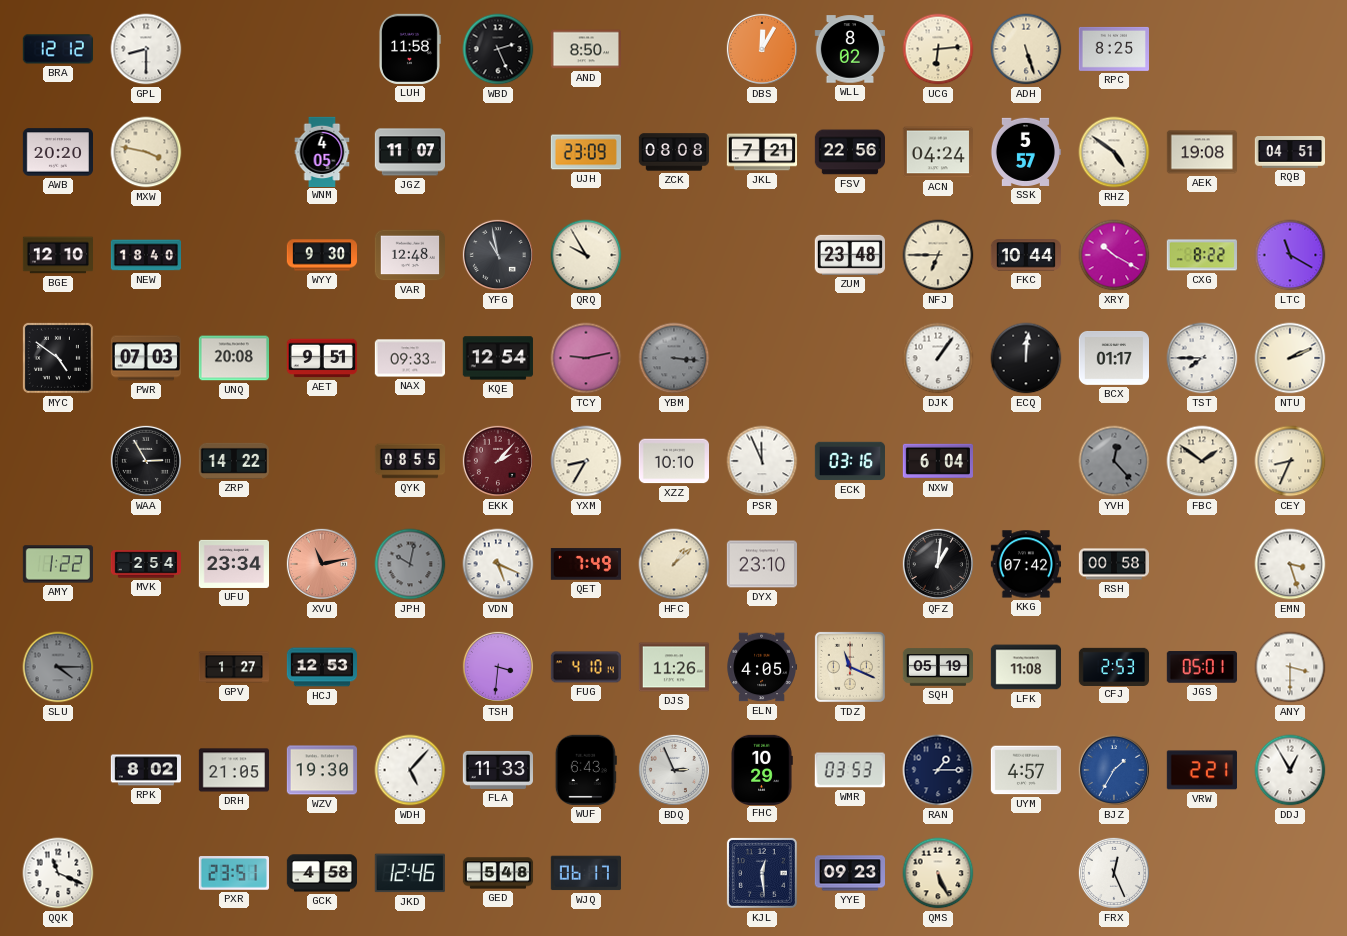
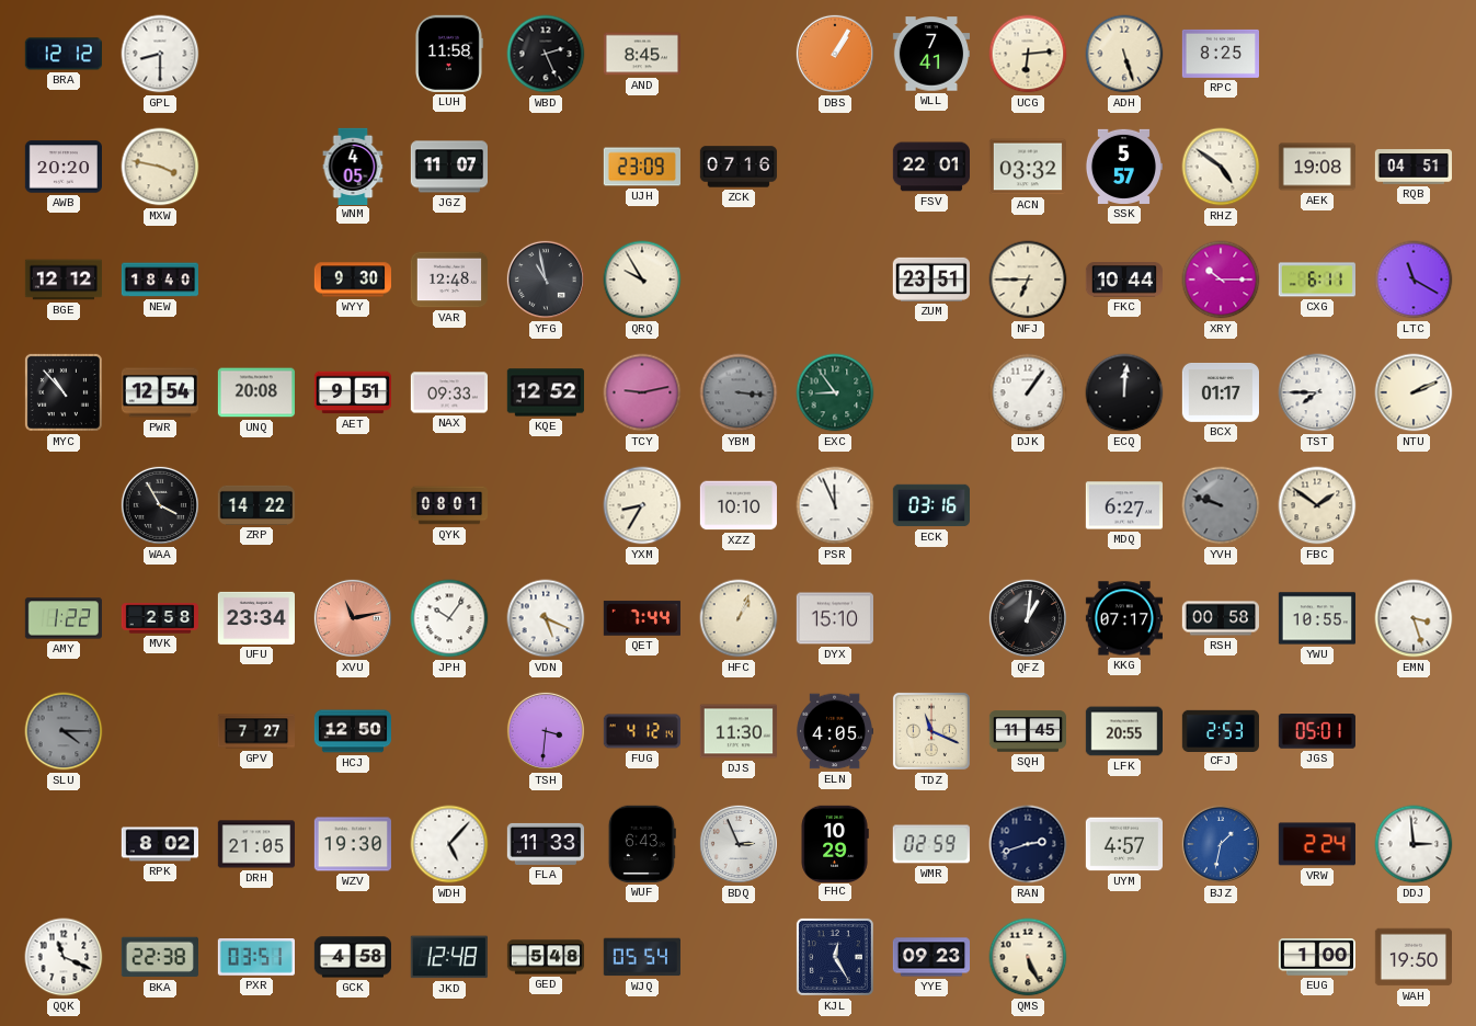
AND: 8:50 -> 8:45 (641, 54)
DBS: 12:05 -> 1:05 (835, 54)
WLL: 8:02 -> 7:41 (930, 54)
ZCK: 08:08 -> 07:16 (737, 167)
JKL: 7:21 -> none (761, 152)
FSV: 22:56 -> 22:01 (930, 167)
ACN: 04:24 -> 03:32 (1027, 167)
BGE: 12:10 -> 12:12 (64, 280)
ZUM: 23:48 -> 23:51 (931, 280)
XRY: 10:20 -> 10:15 (1221, 280)
CXG: 8:22 -> 6:11 (1317, 280)
MYC: 4:51 -> 10:53 (64, 392)
PWR: 07:03 -> 12:54 (159, 392)
KQE: 12:54 -> 12:52 (546, 392)
EXC: none -> 8:54 (835, 392)
WAA: 2:55 -> 3:55 (160, 505)
QYK: 08:55 -> 08:01 (449, 505)
EKK: 2:07 -> none (498, 461)
NXW: 6:04 -> none (937, 461)
MDQ: none -> 6:27 (1123, 505)
YVH: 12:23 -> 9:48 (1221, 505)
CEY: 8:34 -> none (1290, 461)
MVK: 2:54 -> 2:58 (159, 618)
JPH: 10:02 -> 10:06 (449, 618)
JPH dial: grey -> white (449, 618)
QET: 7:49 -> 7:44 (641, 618)
HFC: 1:08 -> 1:04 (739, 618)
DYX: 23:10 -> 15:10 (834, 618)
KKG: 07:42 -> 07:17 (1123, 618)
YWU: none -> 10:55 (1316, 618)
GPV: 1:27 -> 7:27 (255, 731)
HCJ: 12:53 -> 12:50 (352, 731)
FUG: 4:10 -> 4:12 (641, 731)
DJS: 11:26 -> 11:30 (737, 731)
SQH: 05:19 -> 11:45 (1027, 731)
LFK: 11:08 -> 20:55 (1123, 731)
ANY: 3:30 -> none (1290, 667)
WMR: 03:53 -> 02:59 (931, 844)
RAN: 1:15 -> 2:42 (1028, 844)
BJZ: 1:35 -> 1:32 (1221, 844)
VRW: 2:21 -> 2:24 (1317, 844)
DDJ: 12:55 -> 2:59 (1414, 844)
BKA: none -> 22:38 (160, 957)
PXR: 23:51 -> 03:51 (255, 957)
JKD: 12:46 -> 12:48 (449, 957)
WJQ: 06:17 -> 05:54 (642, 957)
KJL: 12:29 -> 12:25 (835, 957)
FRX: 12:26 -> none (1114, 873)
EUG: none -> 1:00 (1316, 957)
WAH: none -> 19:50 (1412, 957)
